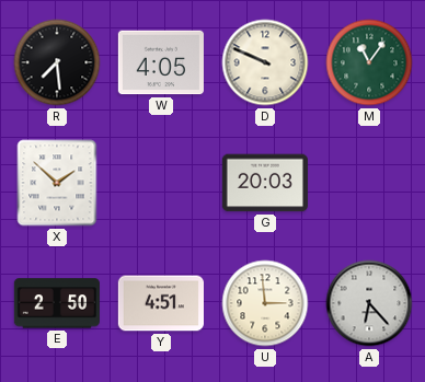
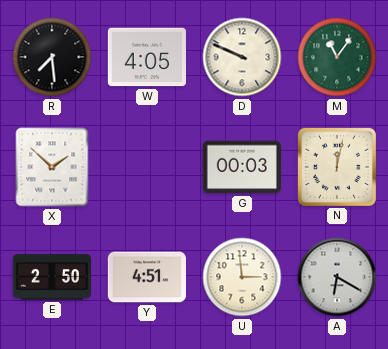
G: 20:03 -> 00:03 (242, 167)
N: none -> 12:02 (337, 167)
A: 6:23 -> 6:20 (337, 277)
